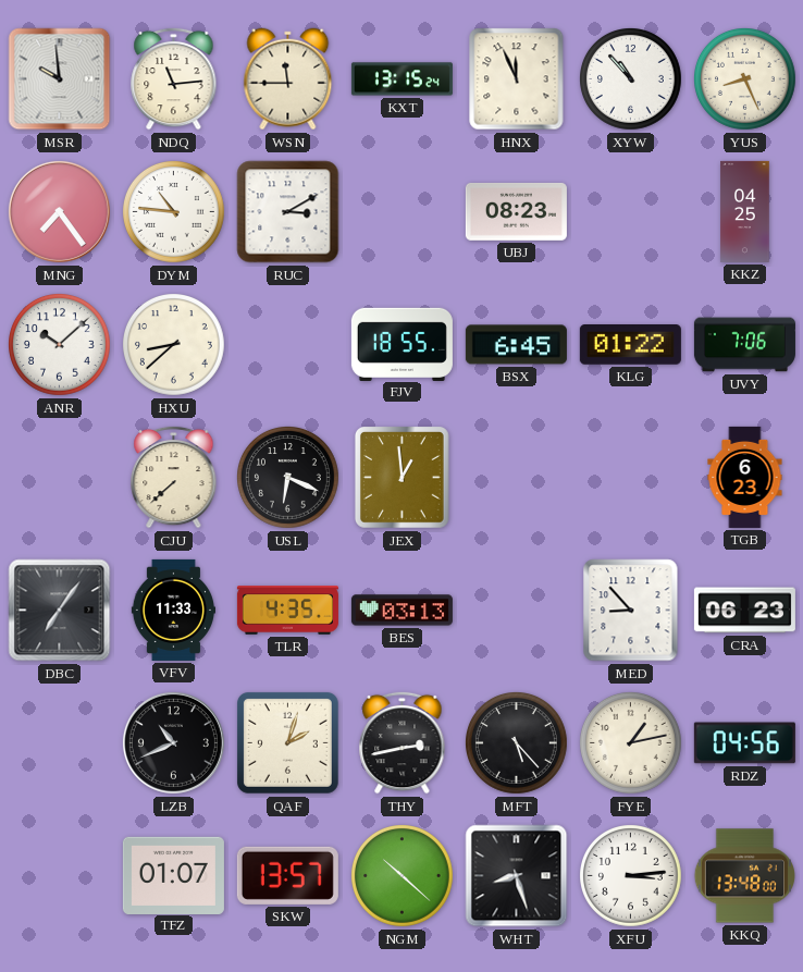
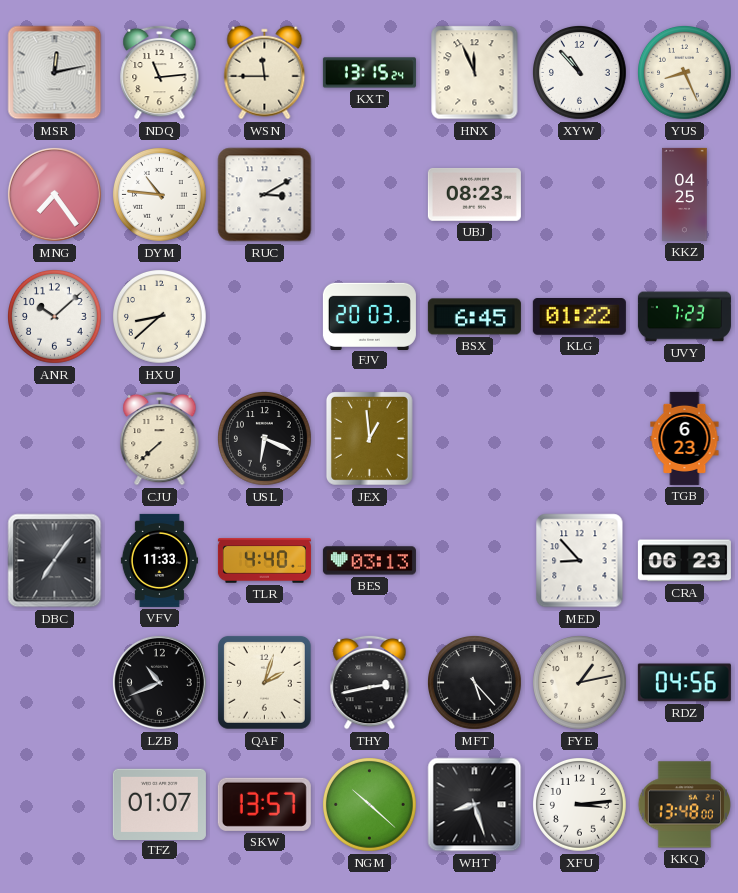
MSR: 9:59 -> 12:13 (55, 73)
FJV: 18:55 -> 20:03 (369, 316)
UVY: 7:06 -> 7:23 (684, 317)
TLR: 4:35 -> 4:40 (264, 561)
